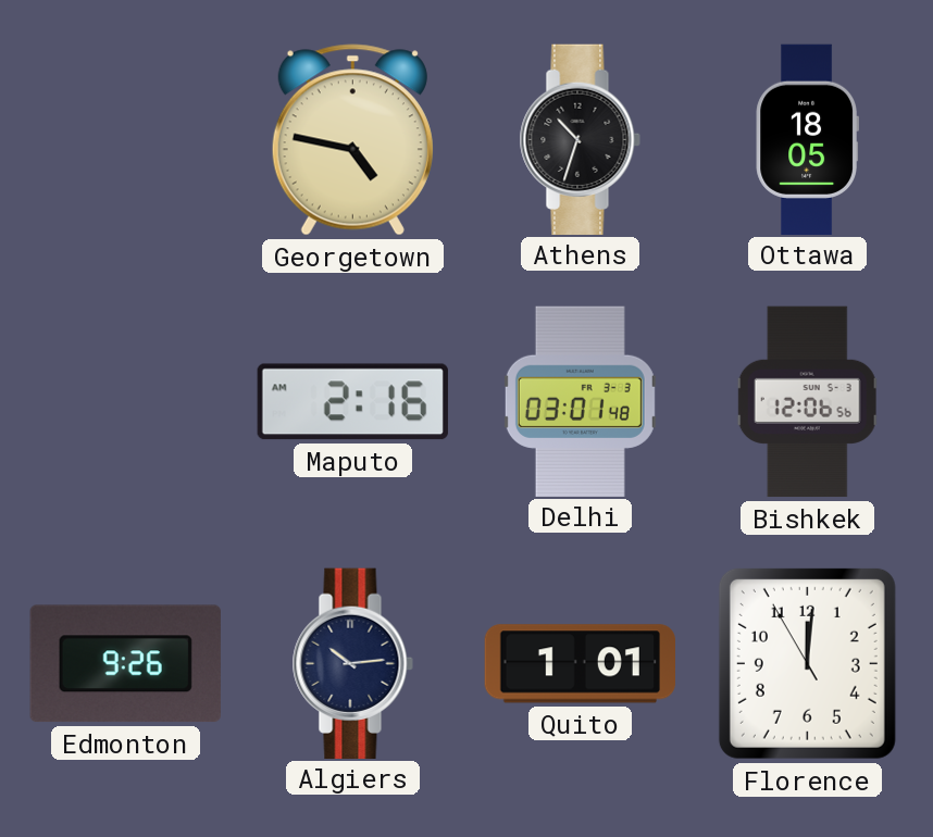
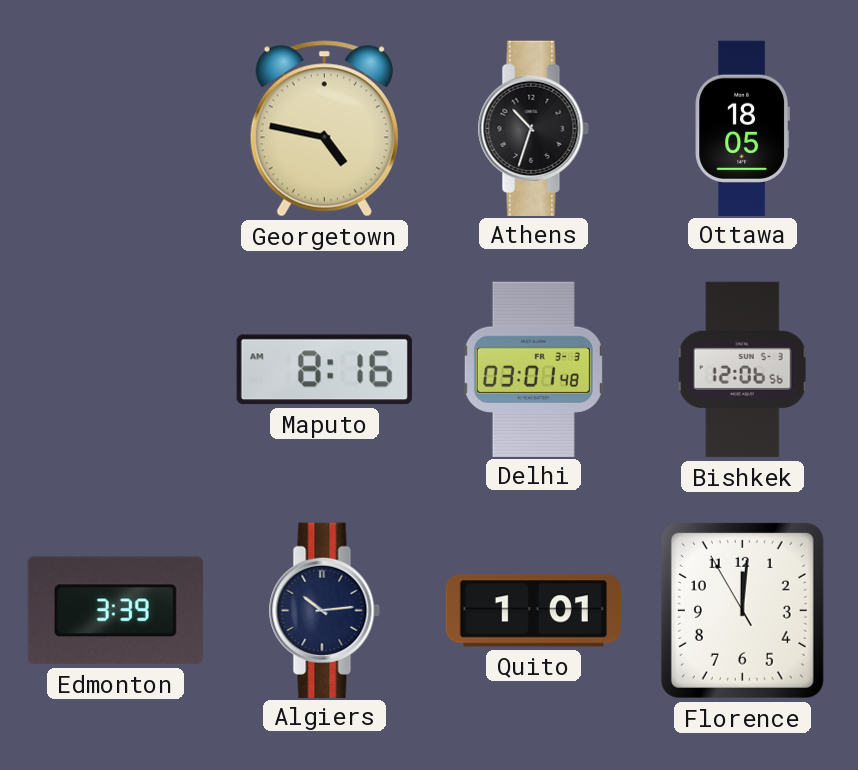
Maputo: 2:16 -> 8:16 (324, 370)
Edmonton: 9:26 -> 3:39 (115, 611)
